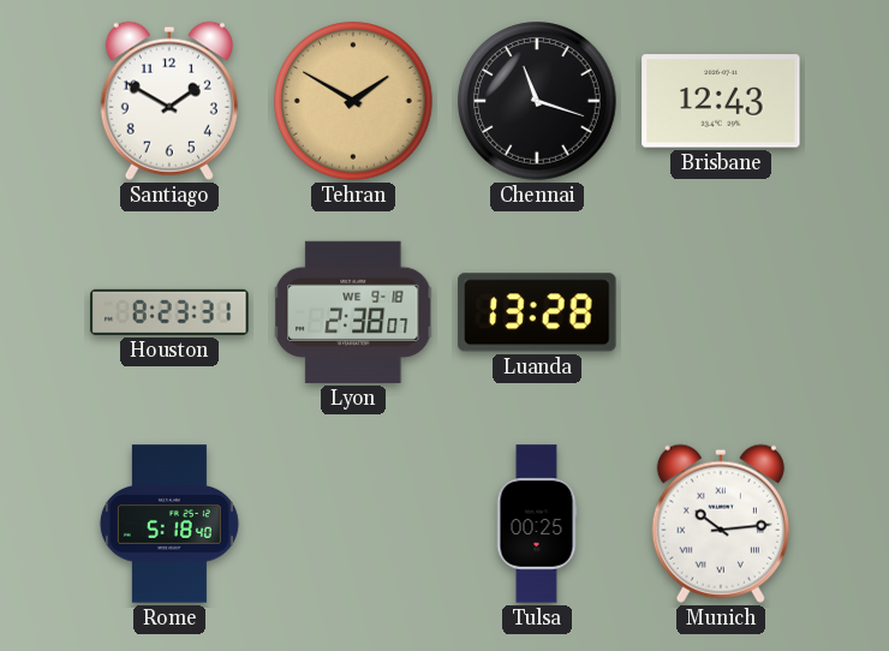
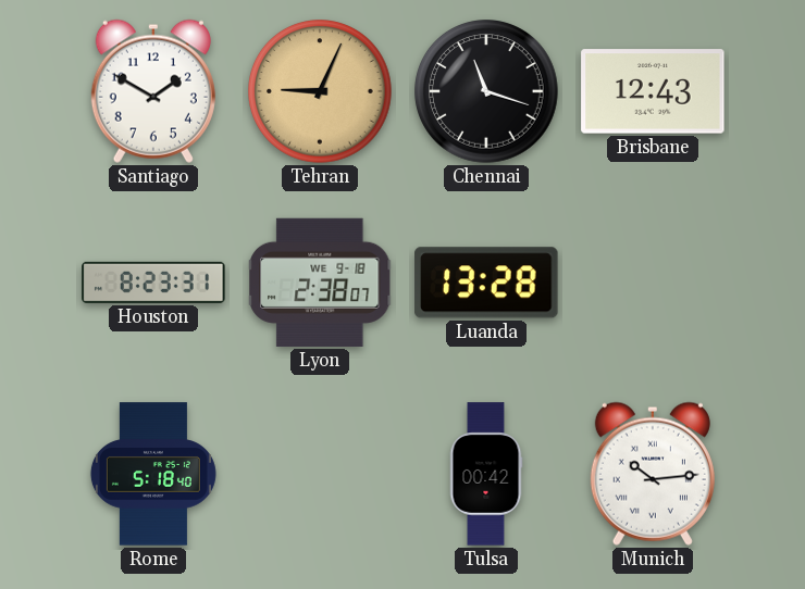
Tehran: 1:50 -> 9:04 (321, 92)
Tulsa: 00:25 -> 00:42 (486, 474)
